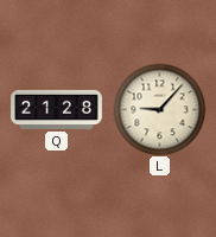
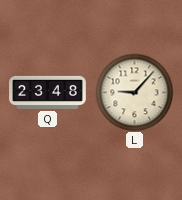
Q: 21:28 -> 23:48 (48, 92)
